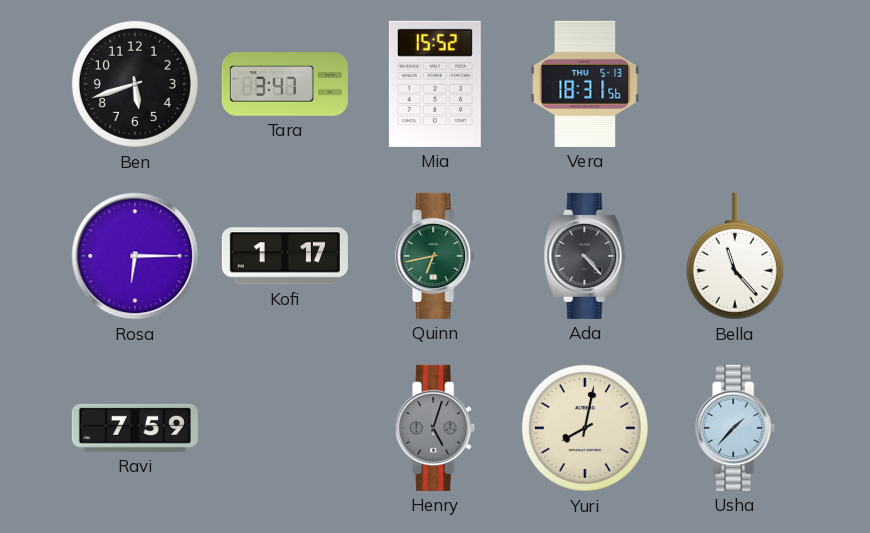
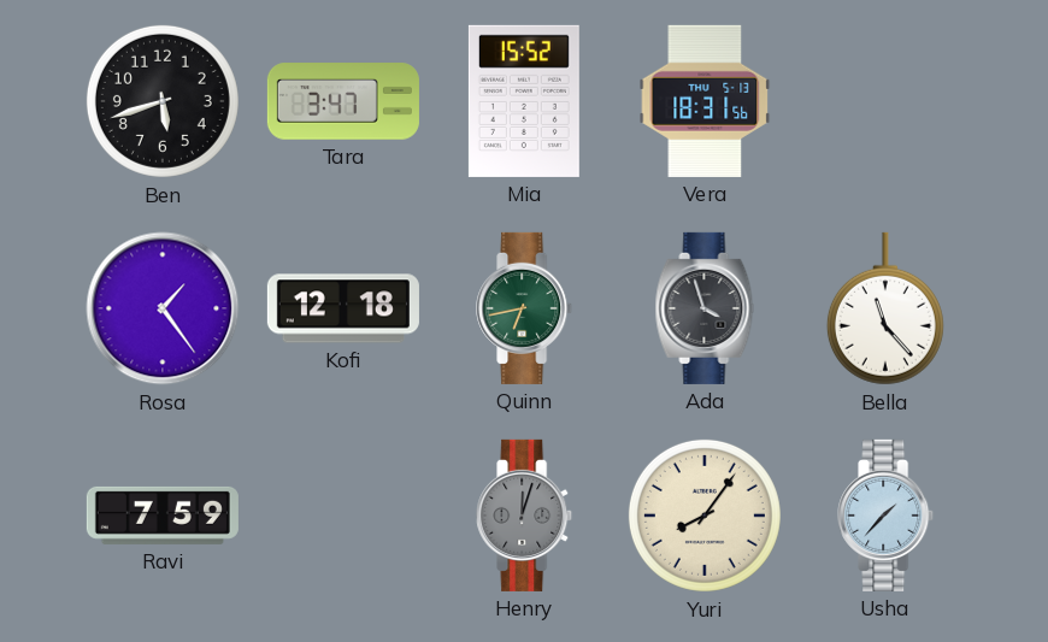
Rosa: 6:15 -> 1:24 (163, 308)
Kofi: 1:17 -> 12:18 (343, 308)
Ada: 4:23 -> 3:57 (705, 308)
Henry: 5:03 -> 12:03 (525, 516)
Yuri: 8:02 -> 8:06 (705, 516)
